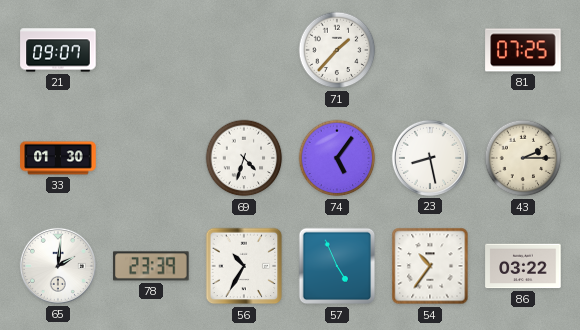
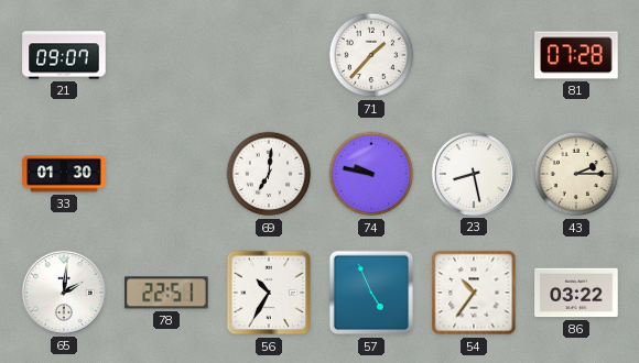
81: 07:25 -> 07:28 (576, 55)
69: 4:33 -> 7:01 (269, 174)
74: 5:06 -> 9:47 (371, 174)
78: 23:39 -> 22:51 (166, 293)
